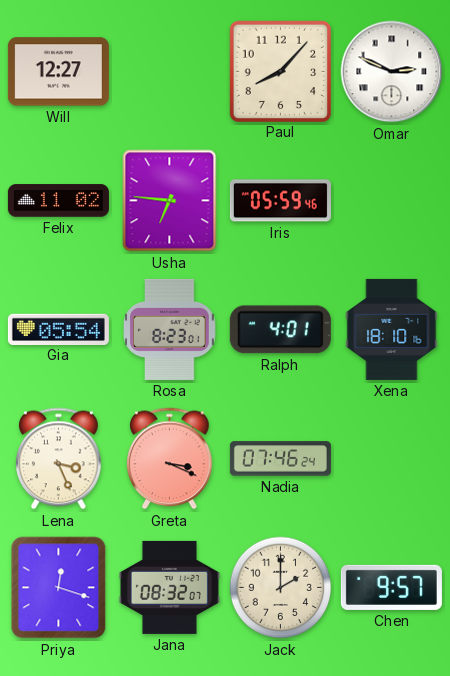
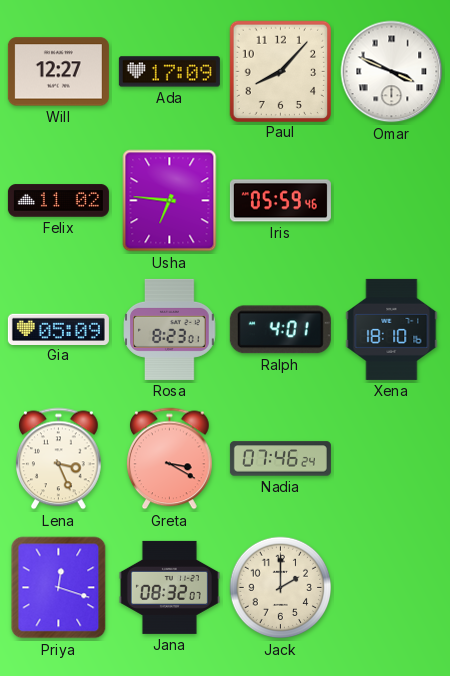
Ada: none -> 17:09 (169, 72)
Omar: 2:49 -> 3:49 (392, 72)
Gia: 05:54 -> 05:09 (58, 329)
Greta: 3:19 -> 3:20 (170, 459)
Chen: 9:57 -> none (391, 587)
